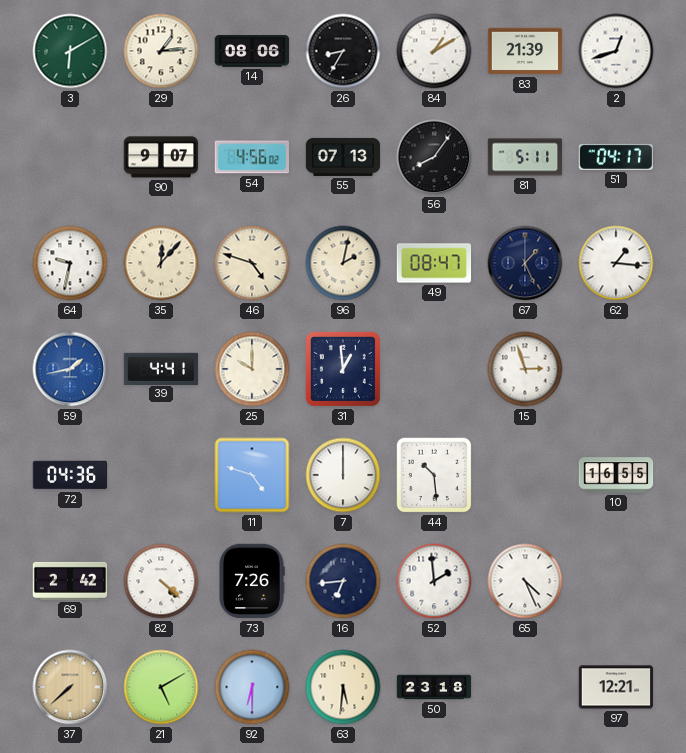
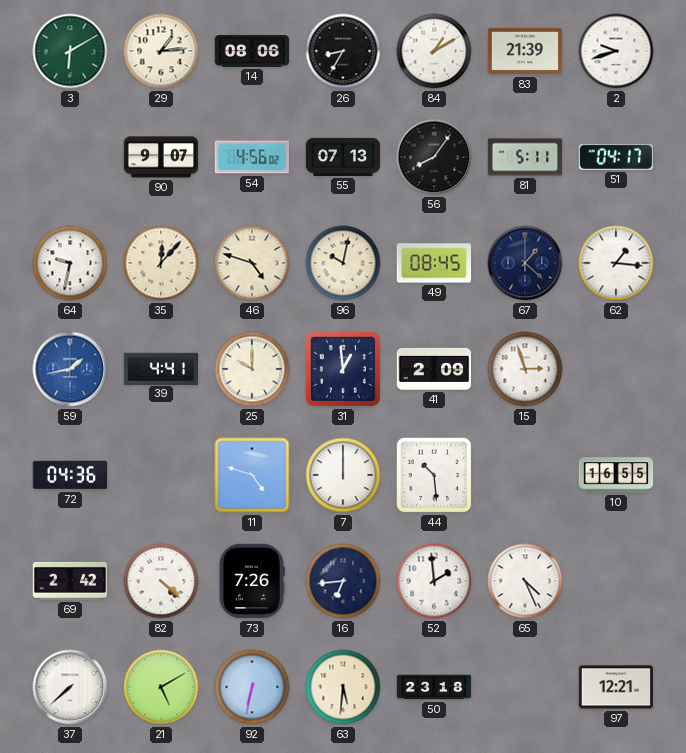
2: 12:42 -> 9:42 (616, 51)
96: 2:02 -> 10:02 (343, 263)
49: 08:47 -> 08:45 (434, 263)
67: 1:26 -> 1:22 (525, 263)
41: none -> 2:09 (434, 369)
37 dial: champagne -> white (70, 687)
92: 6:30 -> 6:32 (252, 687)
